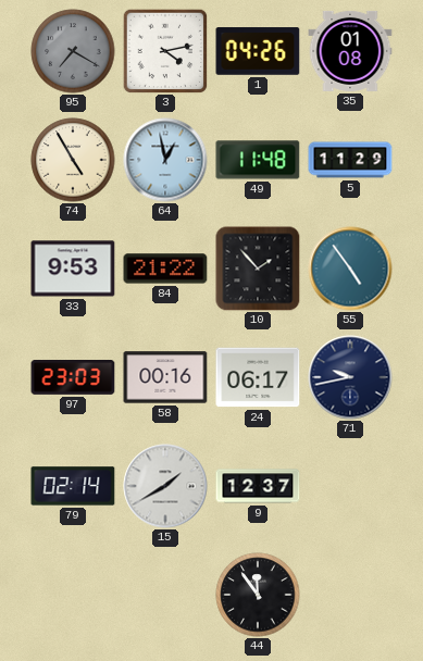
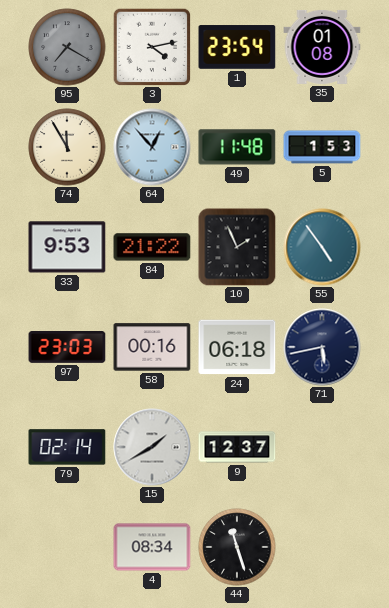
1: 04:26 -> 23:54 (237, 47)
74: 4:55 -> 11:55 (67, 147)
64: 12:58 -> 12:53 (152, 147)
5: 11:29 -> 1:53 (322, 147)
10: 1:53 -> 1:56 (237, 247)
24: 06:17 -> 06:18 (237, 347)
71: 9:43 -> 5:43 (322, 347)
4: none -> 08:34 (152, 547)
44: 11:54 -> 11:27 (237, 547)
